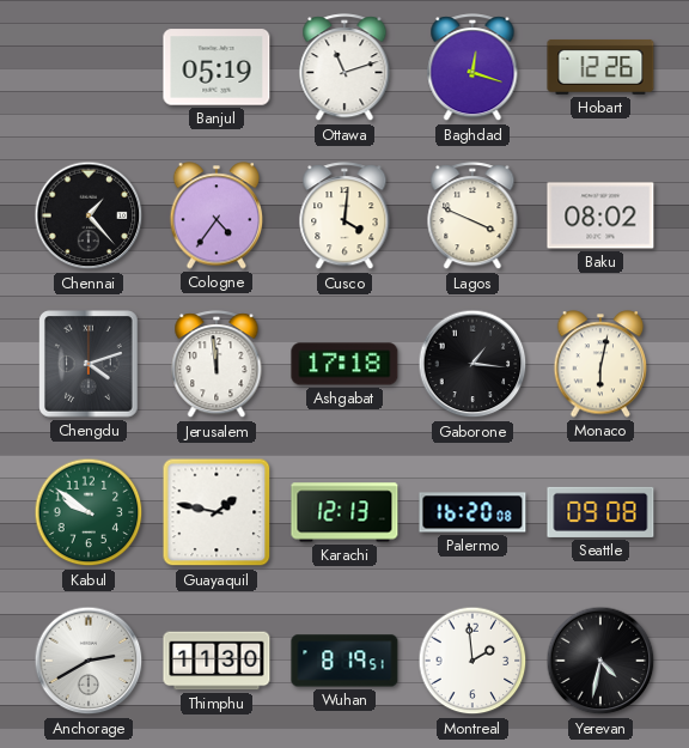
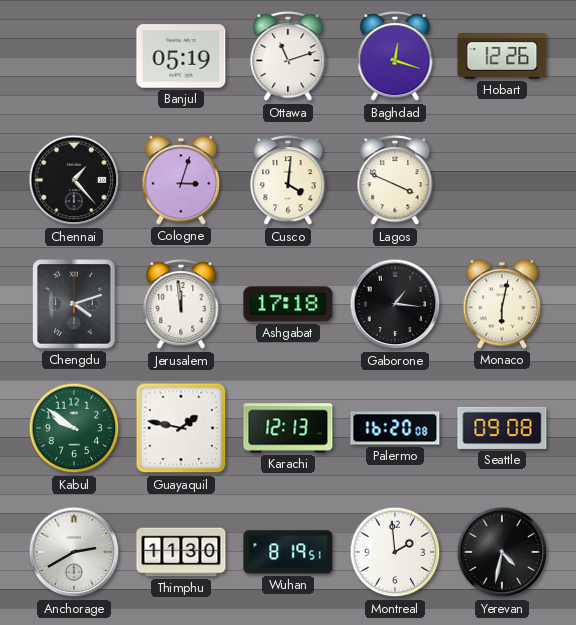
Cologne: 4:36 -> 3:03 (181, 180)
Baku: 08:02 -> none (600, 215)
